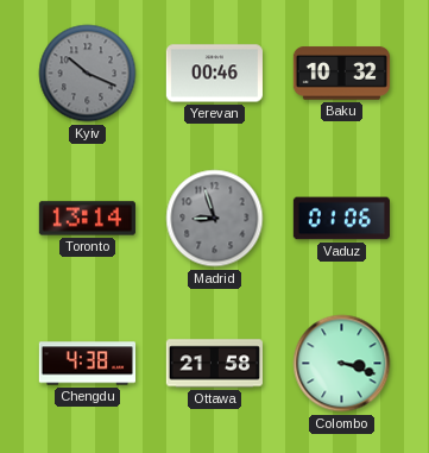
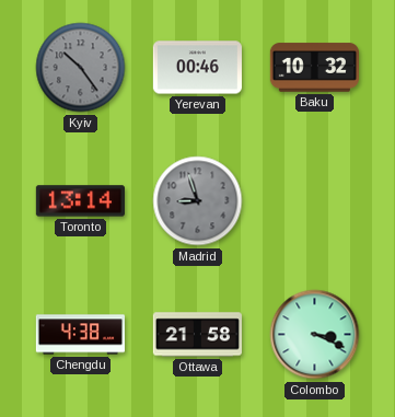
Kyiv: 10:19 -> 10:24 (81, 68)
Vaduz: 01:06 -> none (341, 219)
Colombo: 3:18 -> 3:19 (315, 335)
